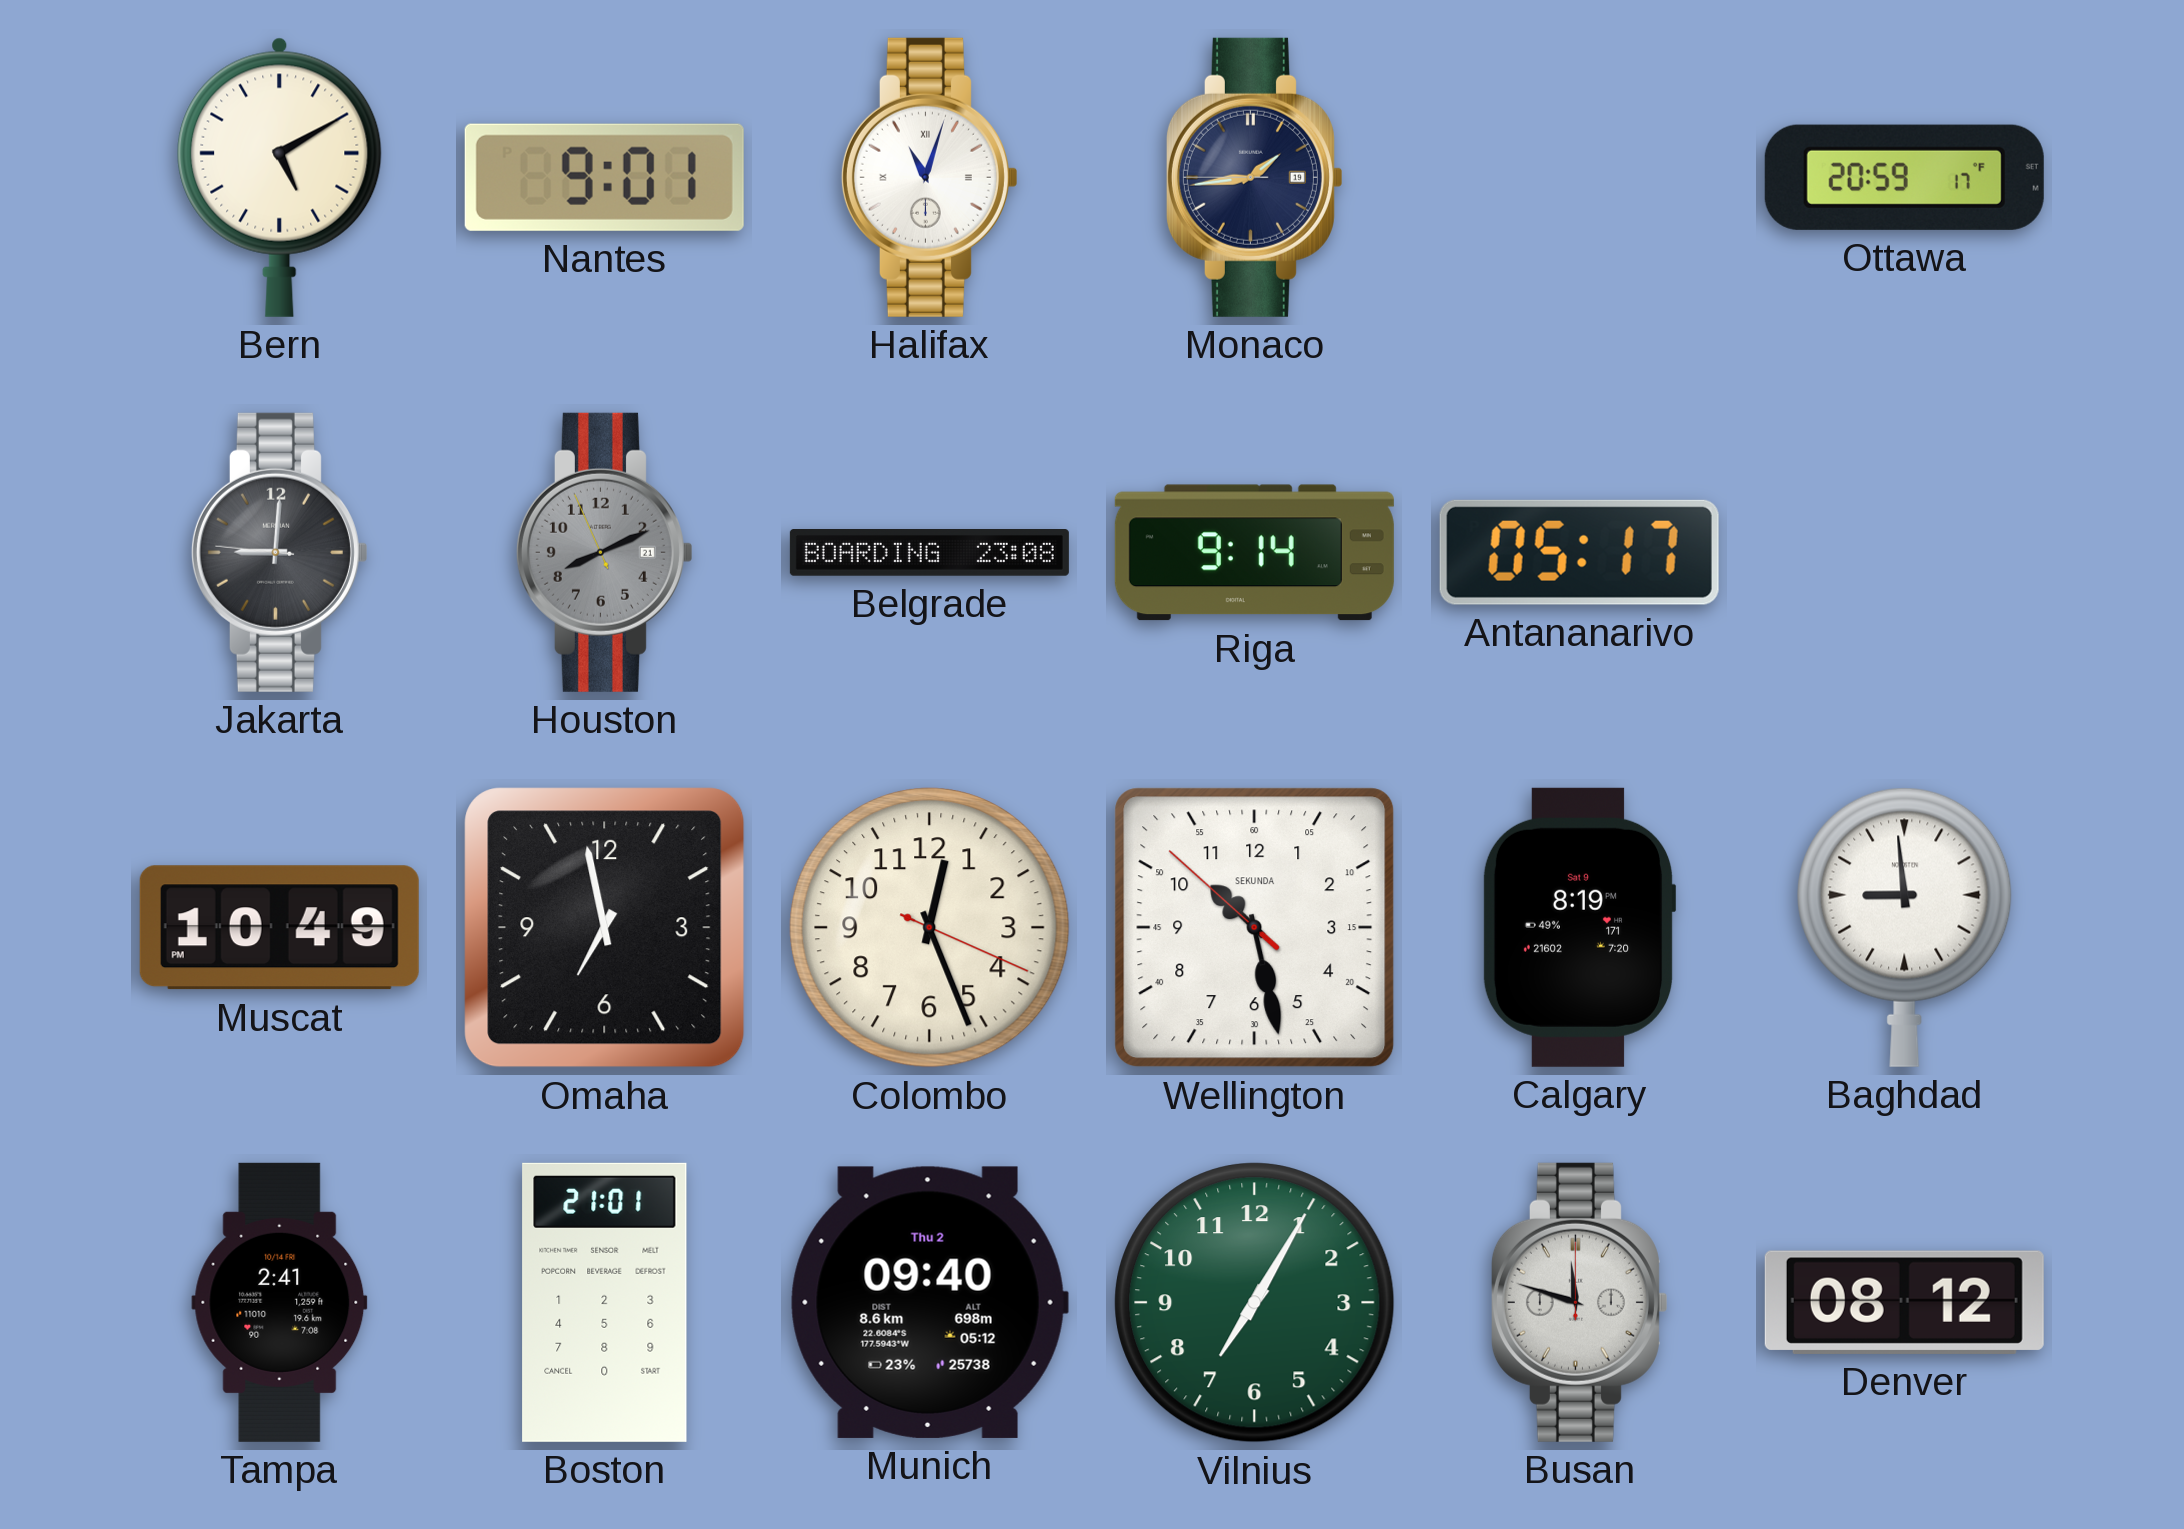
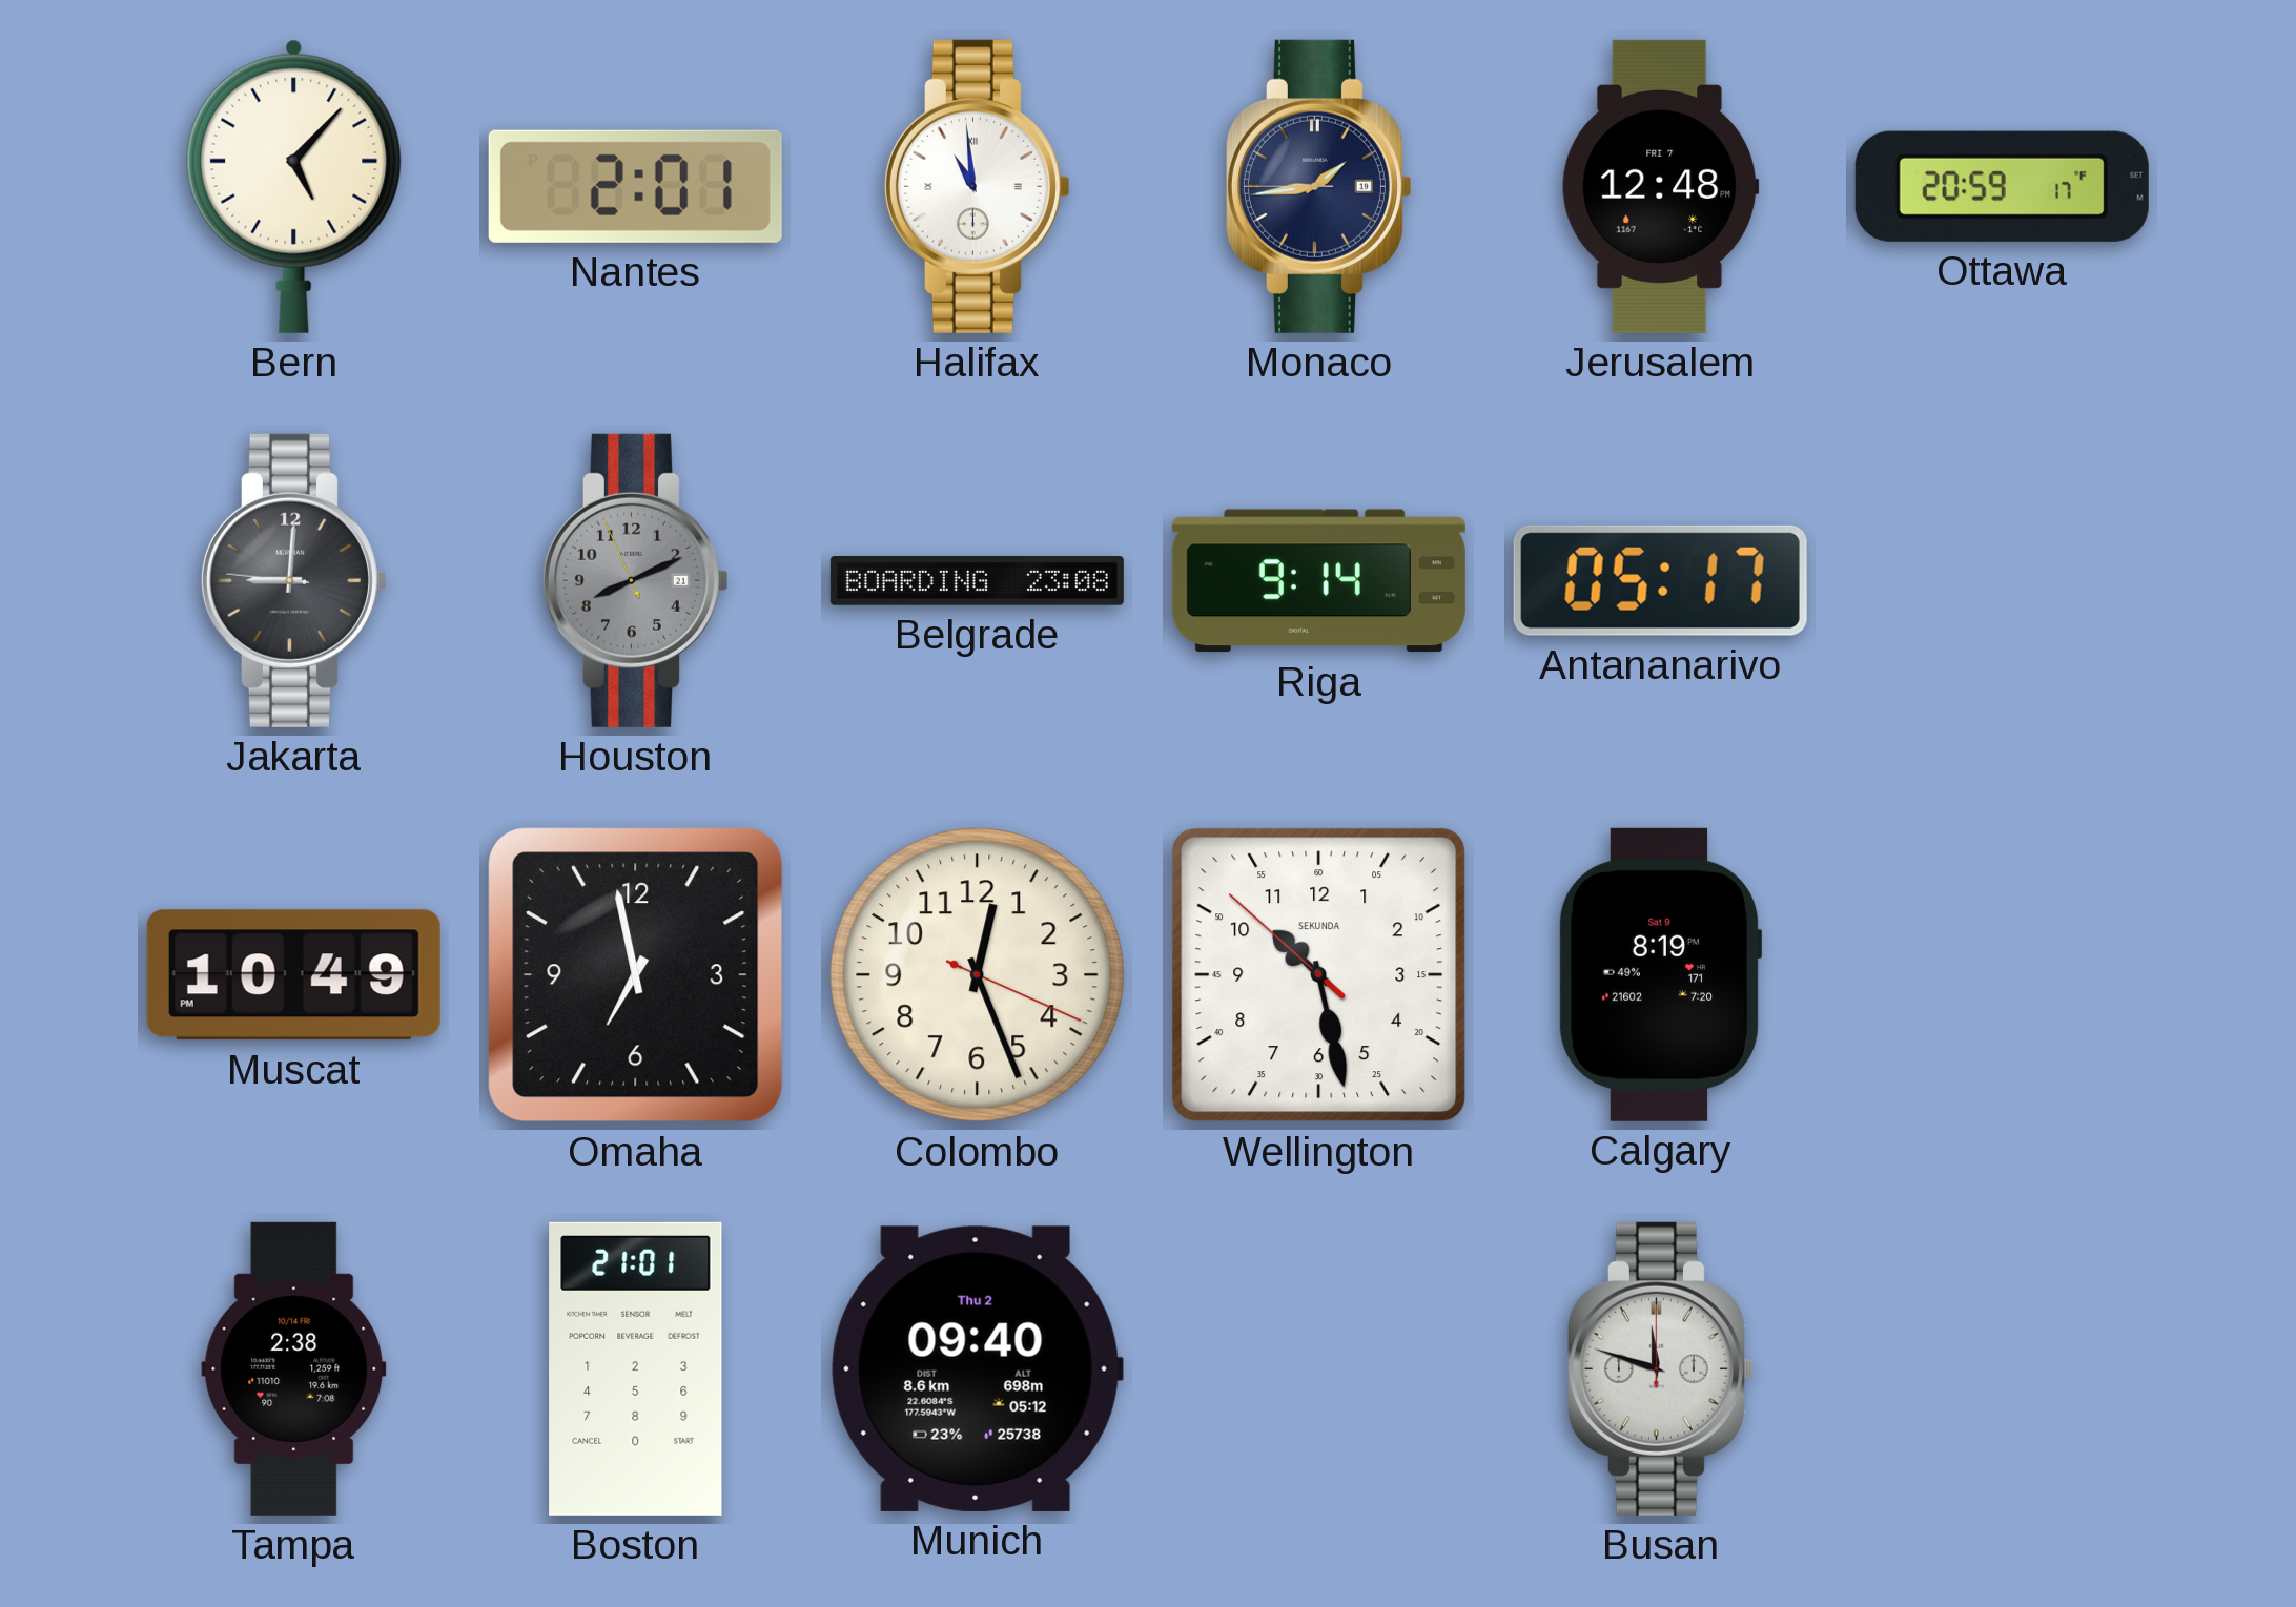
Bern: 5:10 -> 5:07 (294, 186)
Nantes: 9:01 -> 2:01 (635, 186)
Halifax: 11:03 -> 10:59 (977, 186)
Jerusalem: none -> 12:48 (1660, 186)
Baghdad: 8:59 -> none (1905, 927)
Tampa: 2:41 -> 2:38 (294, 1368)
Vilnius: 7:05 -> none (1255, 1303)
Denver: 08:12 -> none (1904, 1302)
